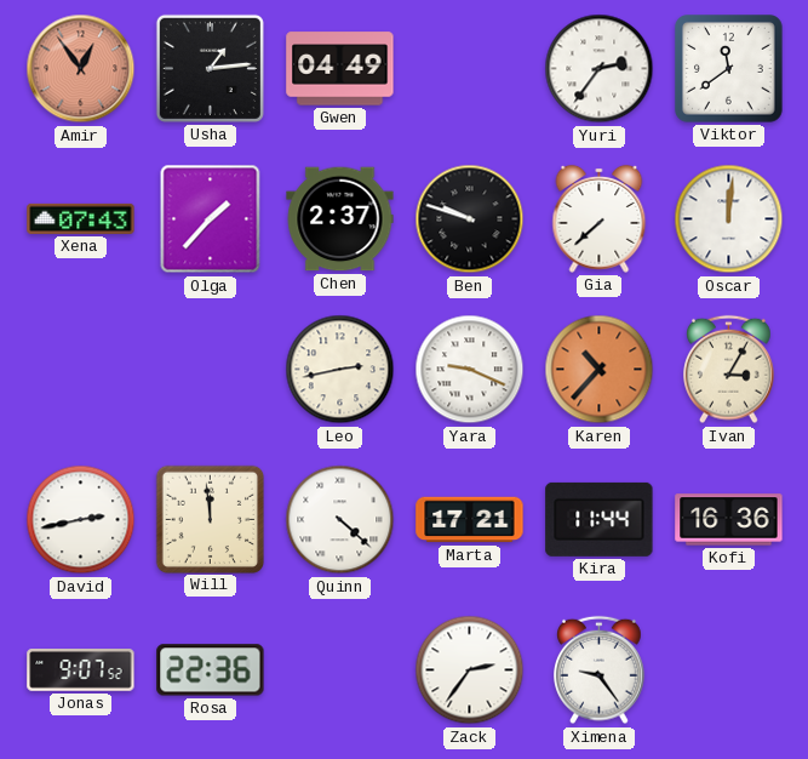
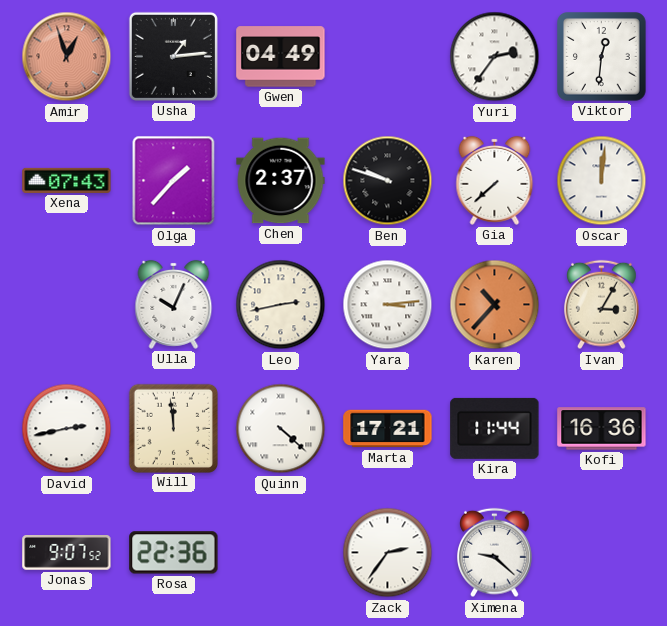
Amir: 12:54 -> 12:57 (67, 57)
Viktor: 11:39 -> 12:31 (602, 57)
Ulla: none -> 10:04 (174, 304)
Yara: 9:19 -> 3:14 (388, 305)
Ximena: 9:24 -> 9:22 (495, 553)
